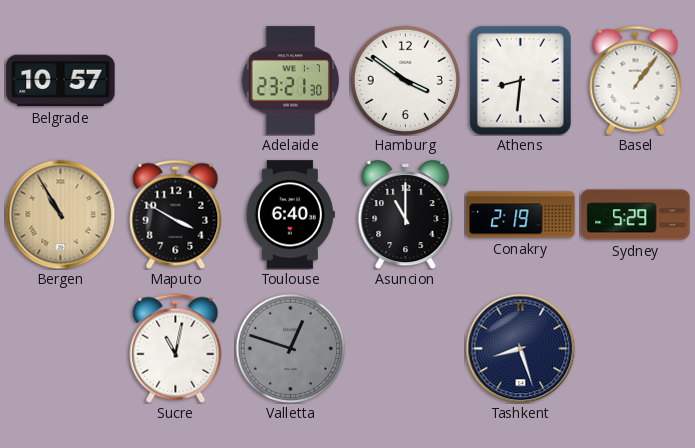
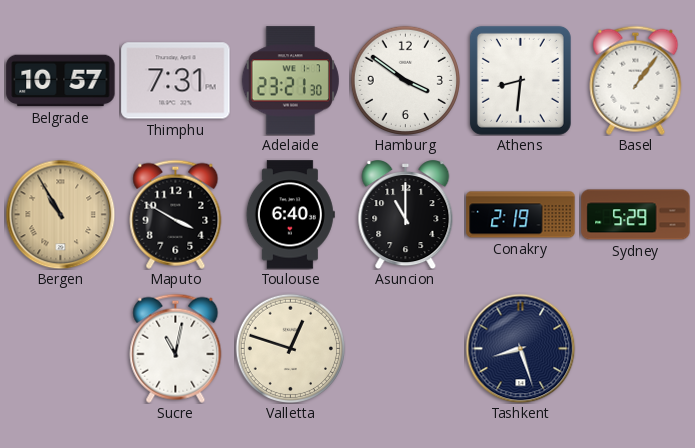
Thimphu: none -> 7:31 (176, 81)
Valletta dial: grey -> cream (290, 348)
